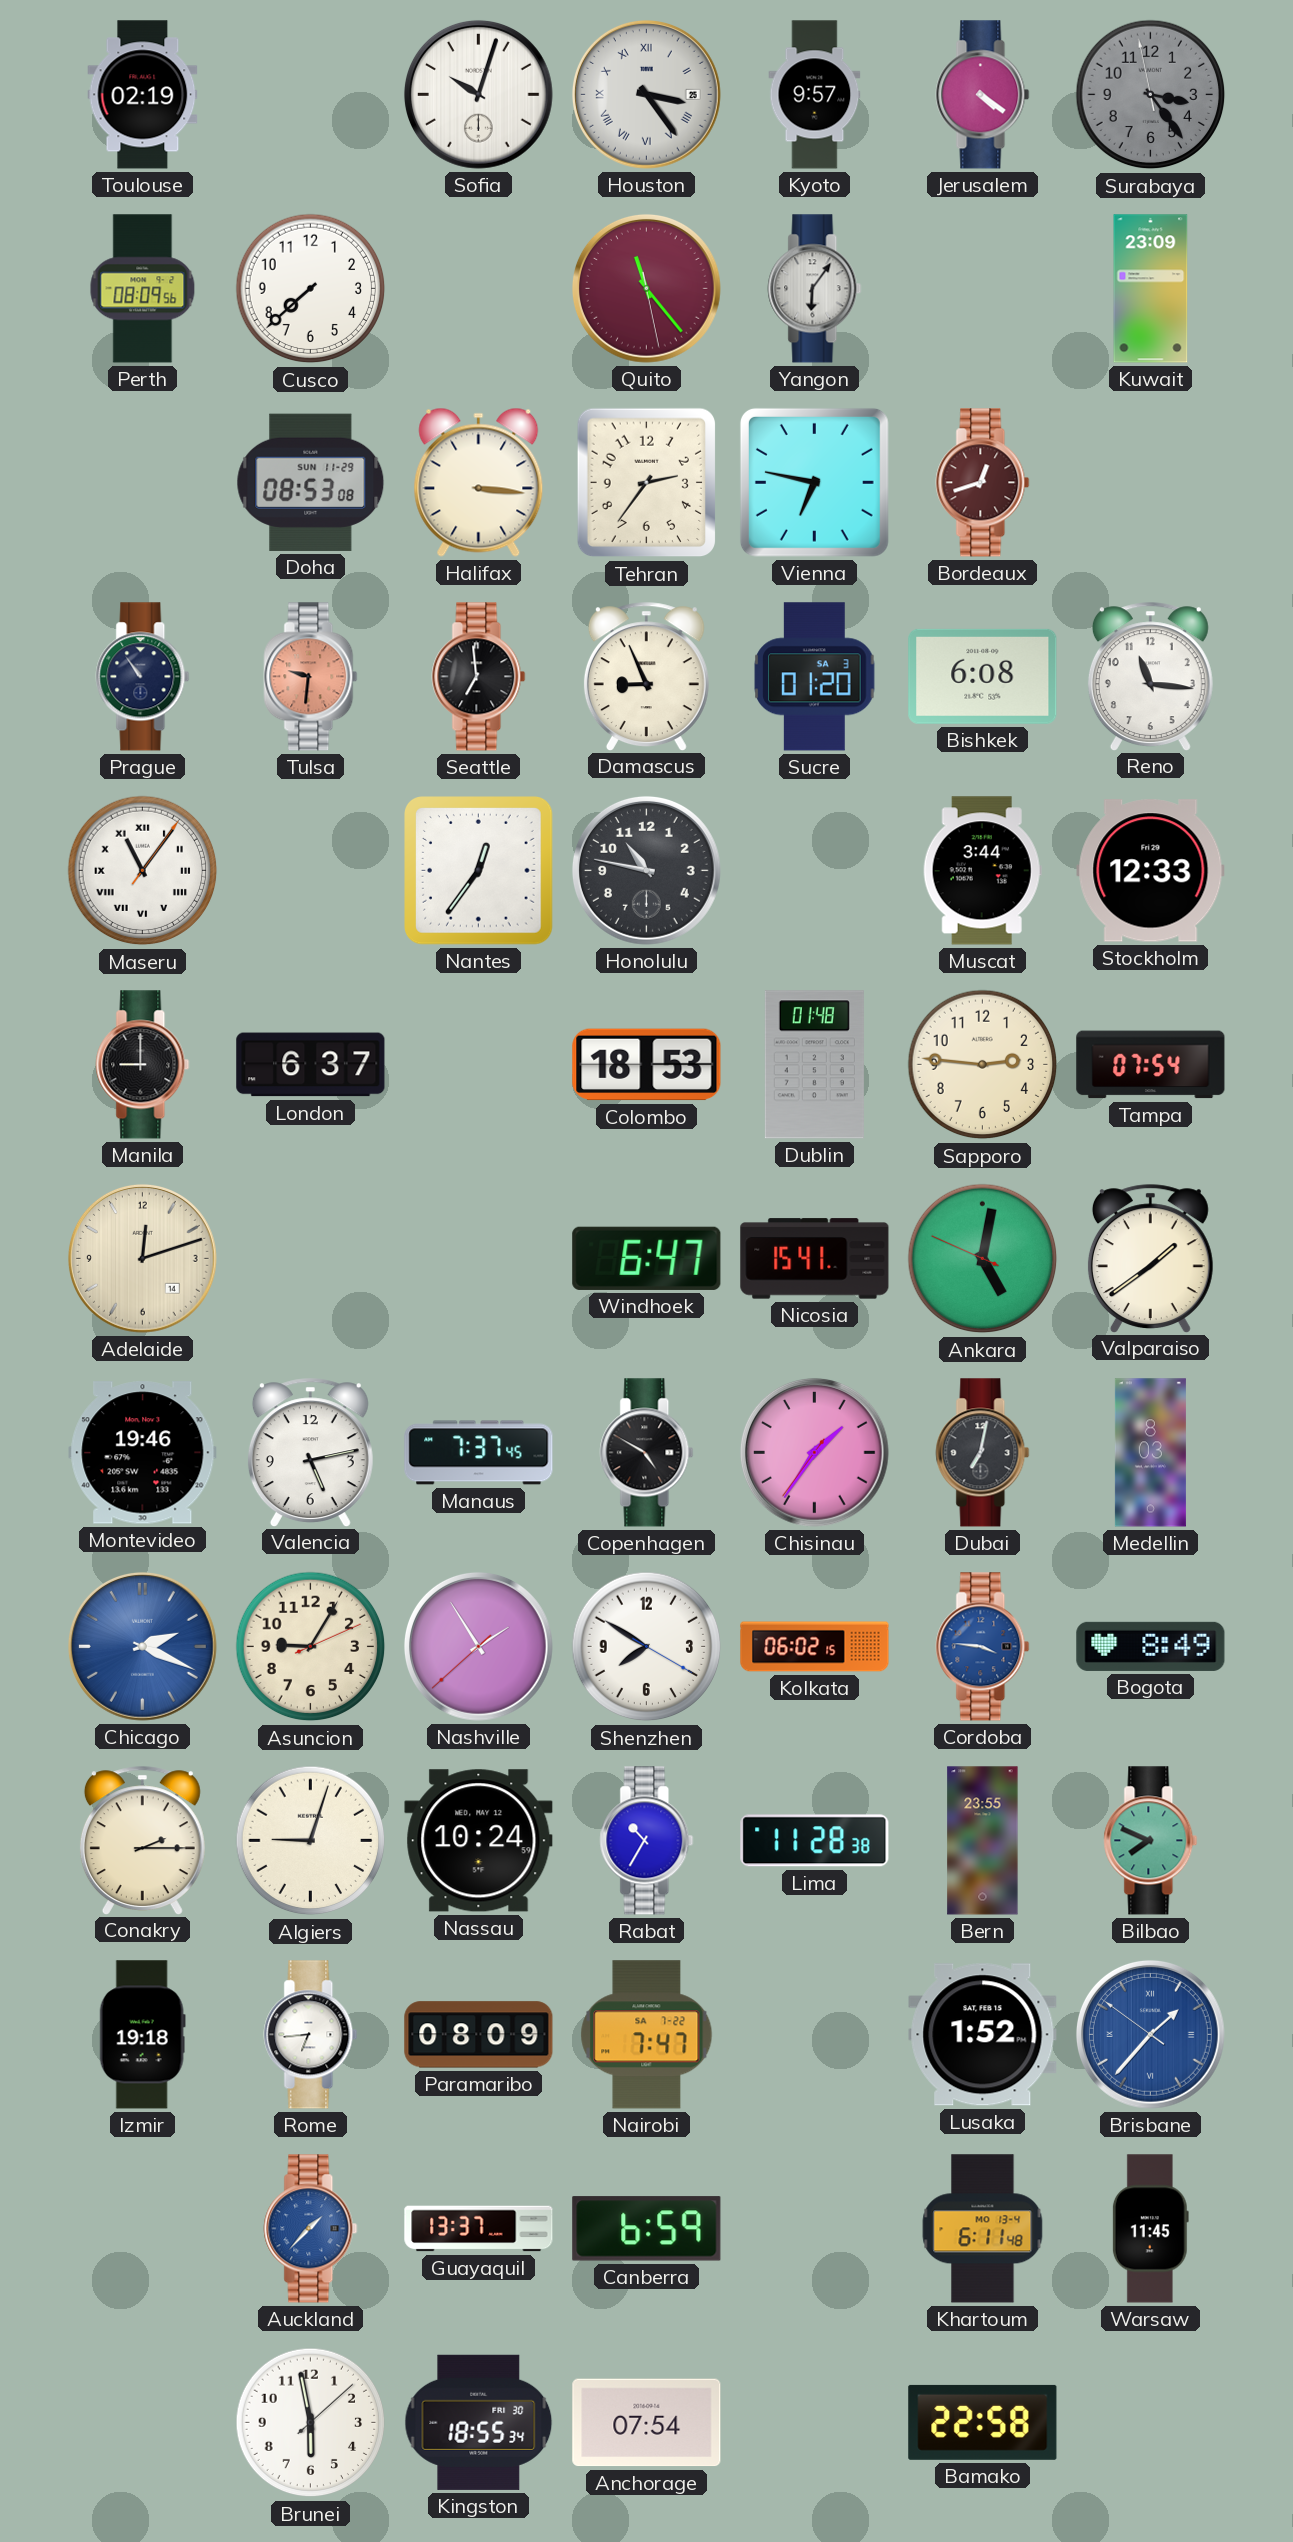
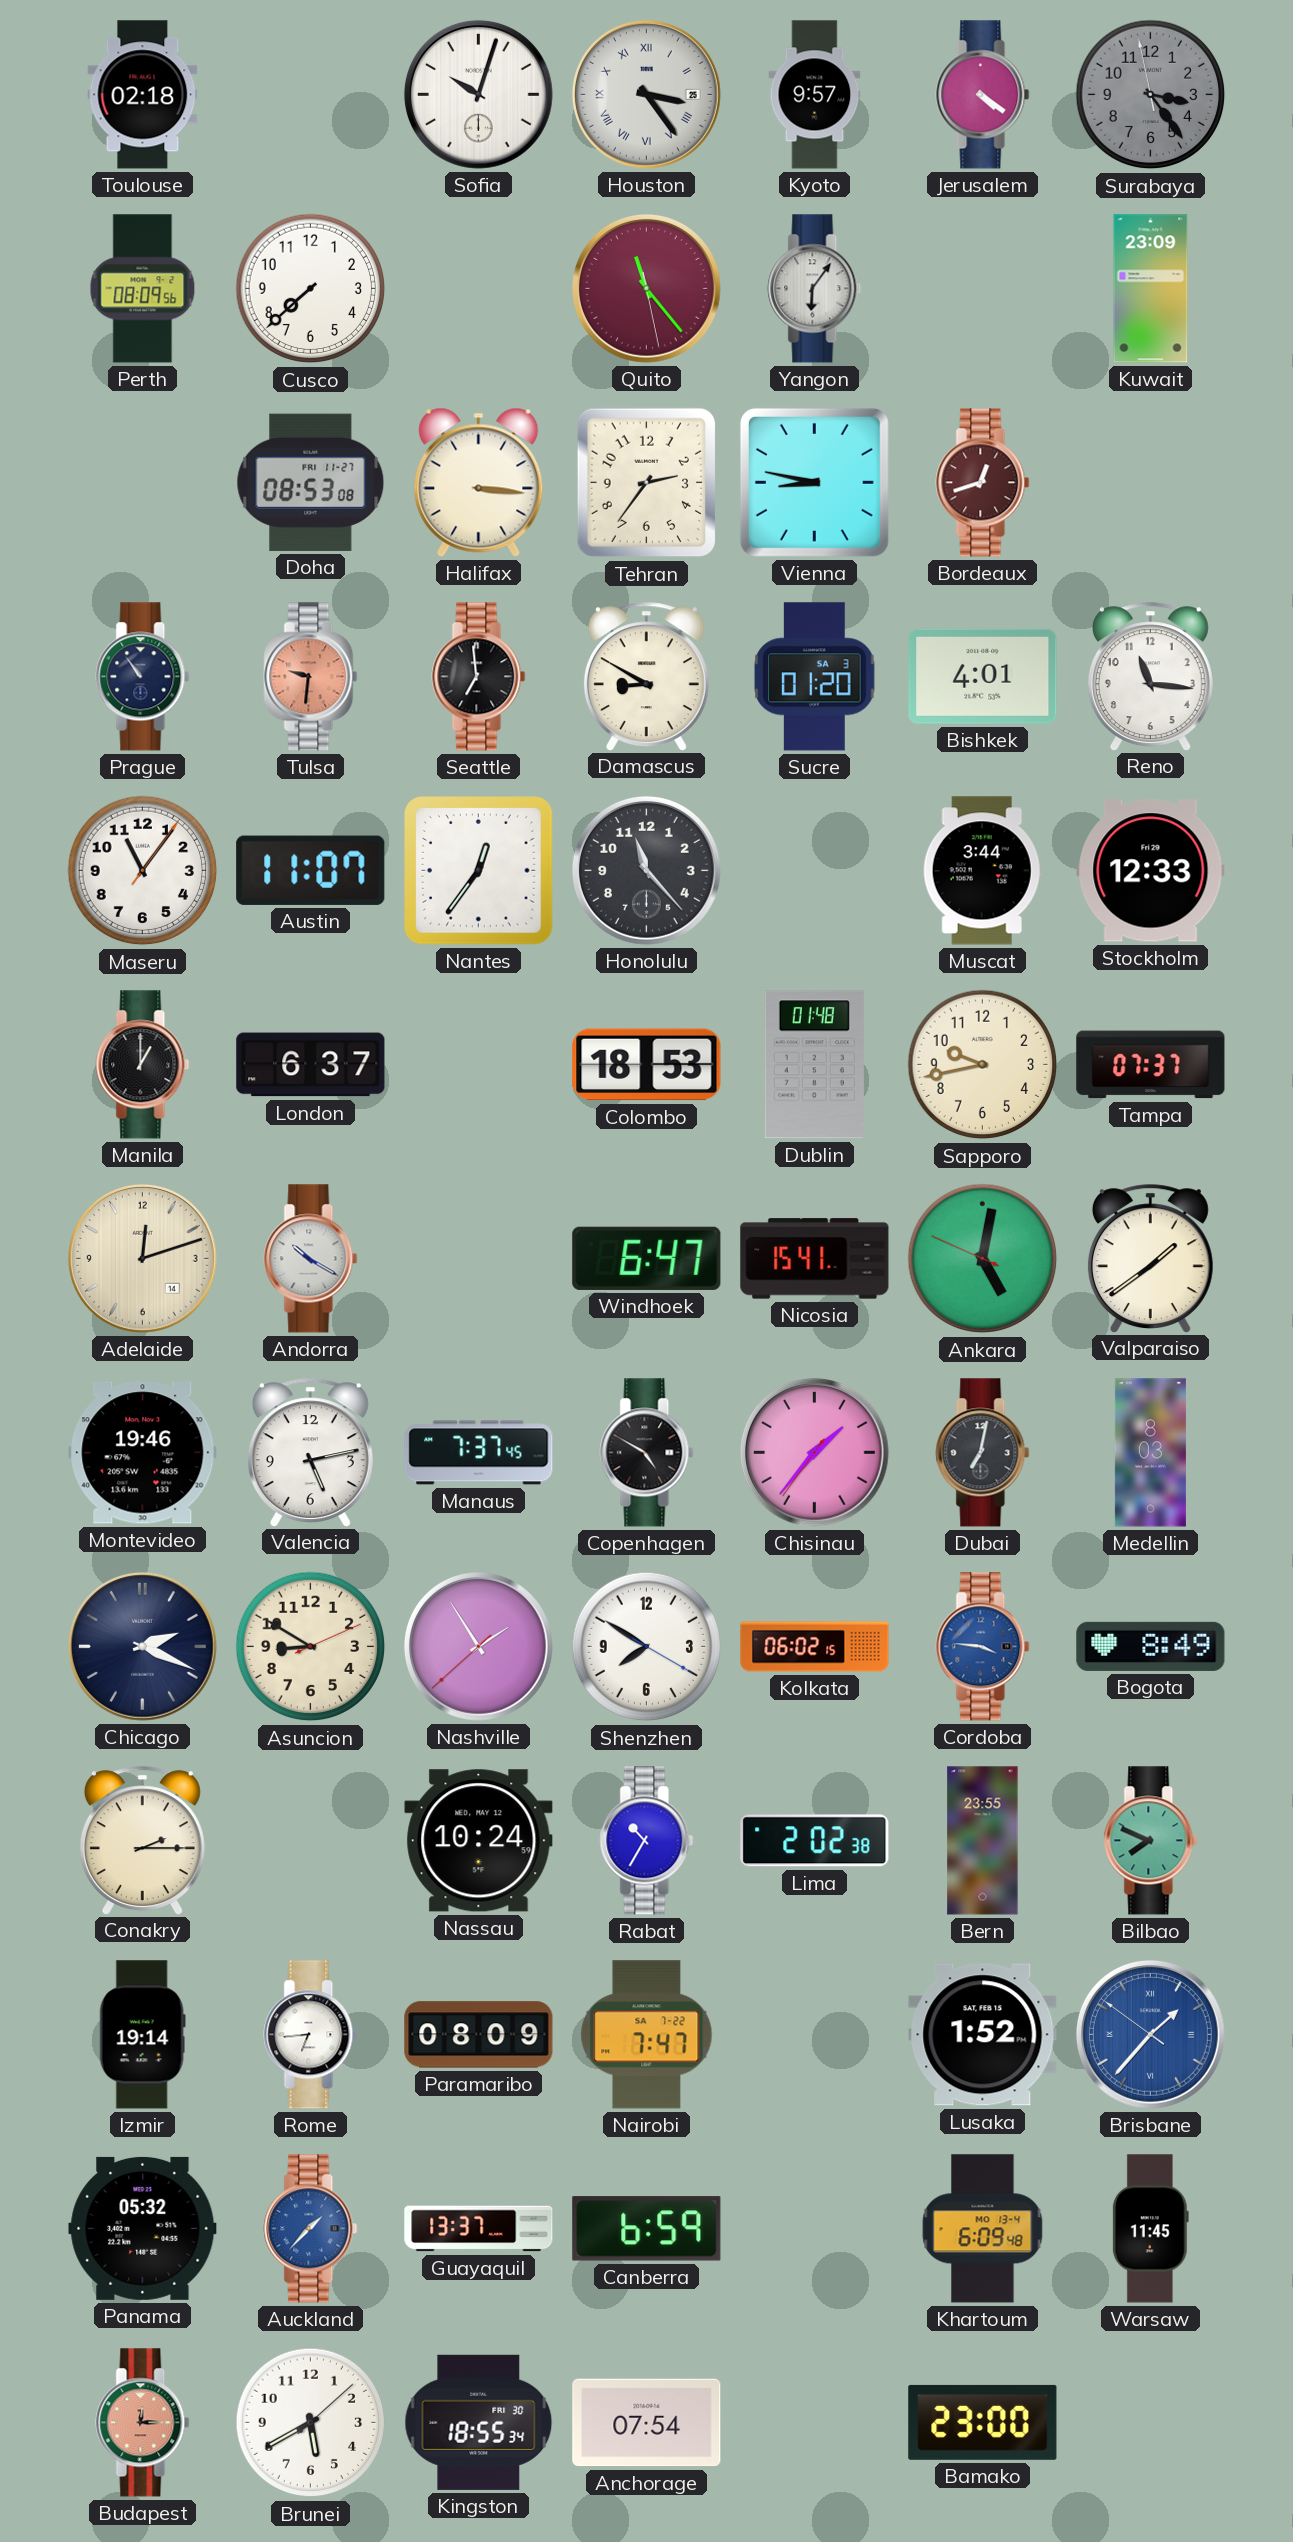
Toulouse: 02:19 -> 02:18 (143, 95)
Doha date: SUN 11-29 -> FRI 11-27 (311, 482)
Vienna: 6:47 -> 8:47 (814, 482)
Damascus: 8:56 -> 8:50 (646, 676)
Bishkek: 6:08 -> 4:01 (983, 676)
Maseru numerals: Roman -> Arabic (143, 871)
Austin: none -> 11:07 (311, 870)
Honolulu: 10:47 -> 11:23 (646, 870)
Manila: 9:00 -> 1:00 (143, 1065)
Sapporo: 2:46 -> 9:43 (983, 1065)
Tampa: 07:54 -> 07:37 (1151, 1065)
Andorra: none -> 10:20 (311, 1259)
Chisinau: 1:35 -> 1:36 (814, 1452)
Chicago dial: blue -> navy (142, 1646)
Asuncion: 9:05 -> 8:50 (311, 1647)
Algiers: 9:03 -> none (311, 1841)
Lima: 11:28 -> 2:02 (815, 1841)
Izmir: 19:18 -> 19:14 (142, 2035)
Panama: none -> 05:32 (143, 2228)
Khartoum: 6:11 -> 6:09 (983, 2229)
Budapest: none -> 12:15 (143, 2423)
Brunei: 5:58 -> 5:40 (311, 2423)
Bamako: 22:58 -> 23:00 (983, 2422)
